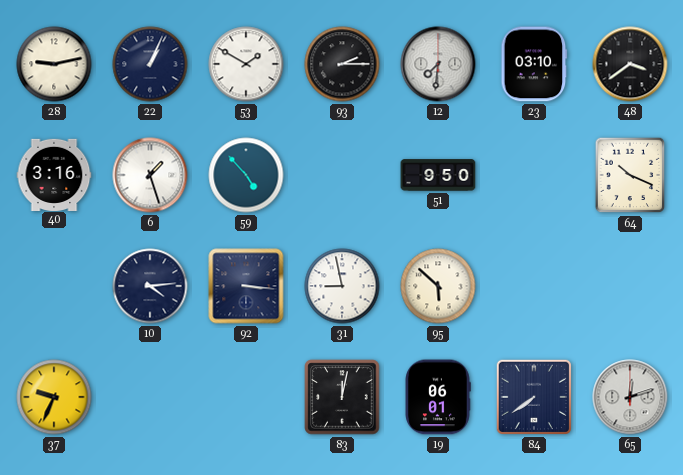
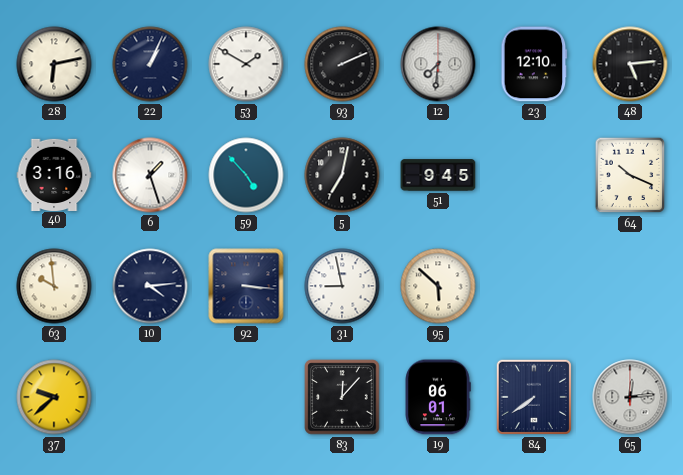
28: 9:13 -> 6:13 (54, 64)
93: 2:15 -> 2:11 (342, 64)
23: 03:10 -> 12:10 (534, 64)
48: 3:39 -> 5:14 (630, 64)
5: none -> 7:02 (342, 175)
51: 9:50 -> 9:45 (438, 175)
63: none -> 9:59 (54, 286)
37: 9:34 -> 9:38 (54, 397)
83: 12:02 -> 12:07 (342, 397)
65: 12:12 -> 12:14 (630, 397)
